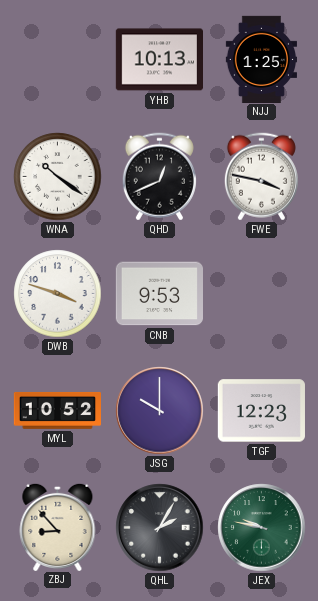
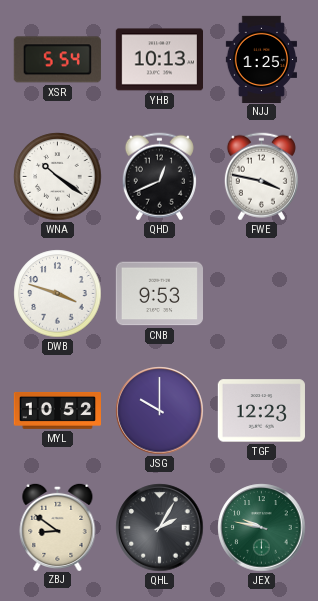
XSR: none -> 5:54 (57, 60)
ZBJ: 8:53 -> 8:51 (58, 526)
